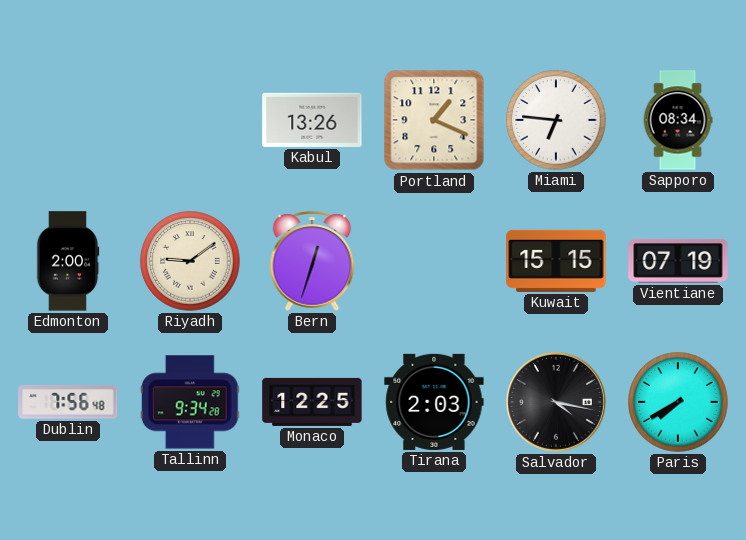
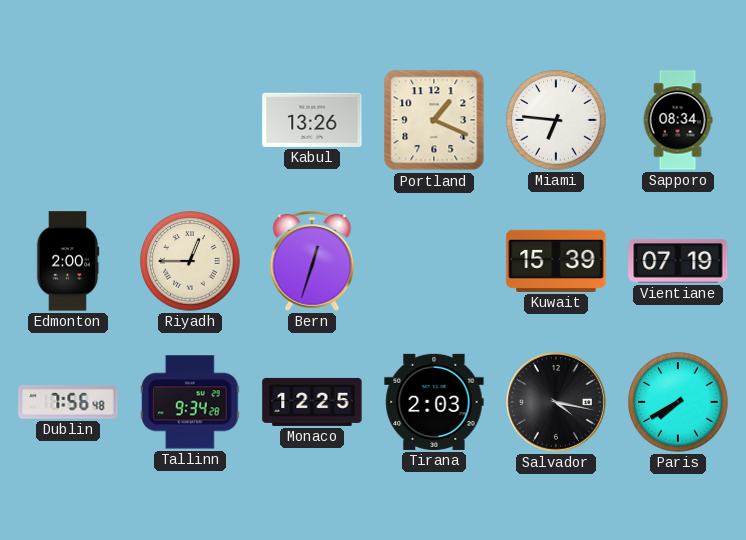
Riyadh: 9:09 -> 12:45 (190, 261)
Kuwait: 15:15 -> 15:39 (556, 261)
